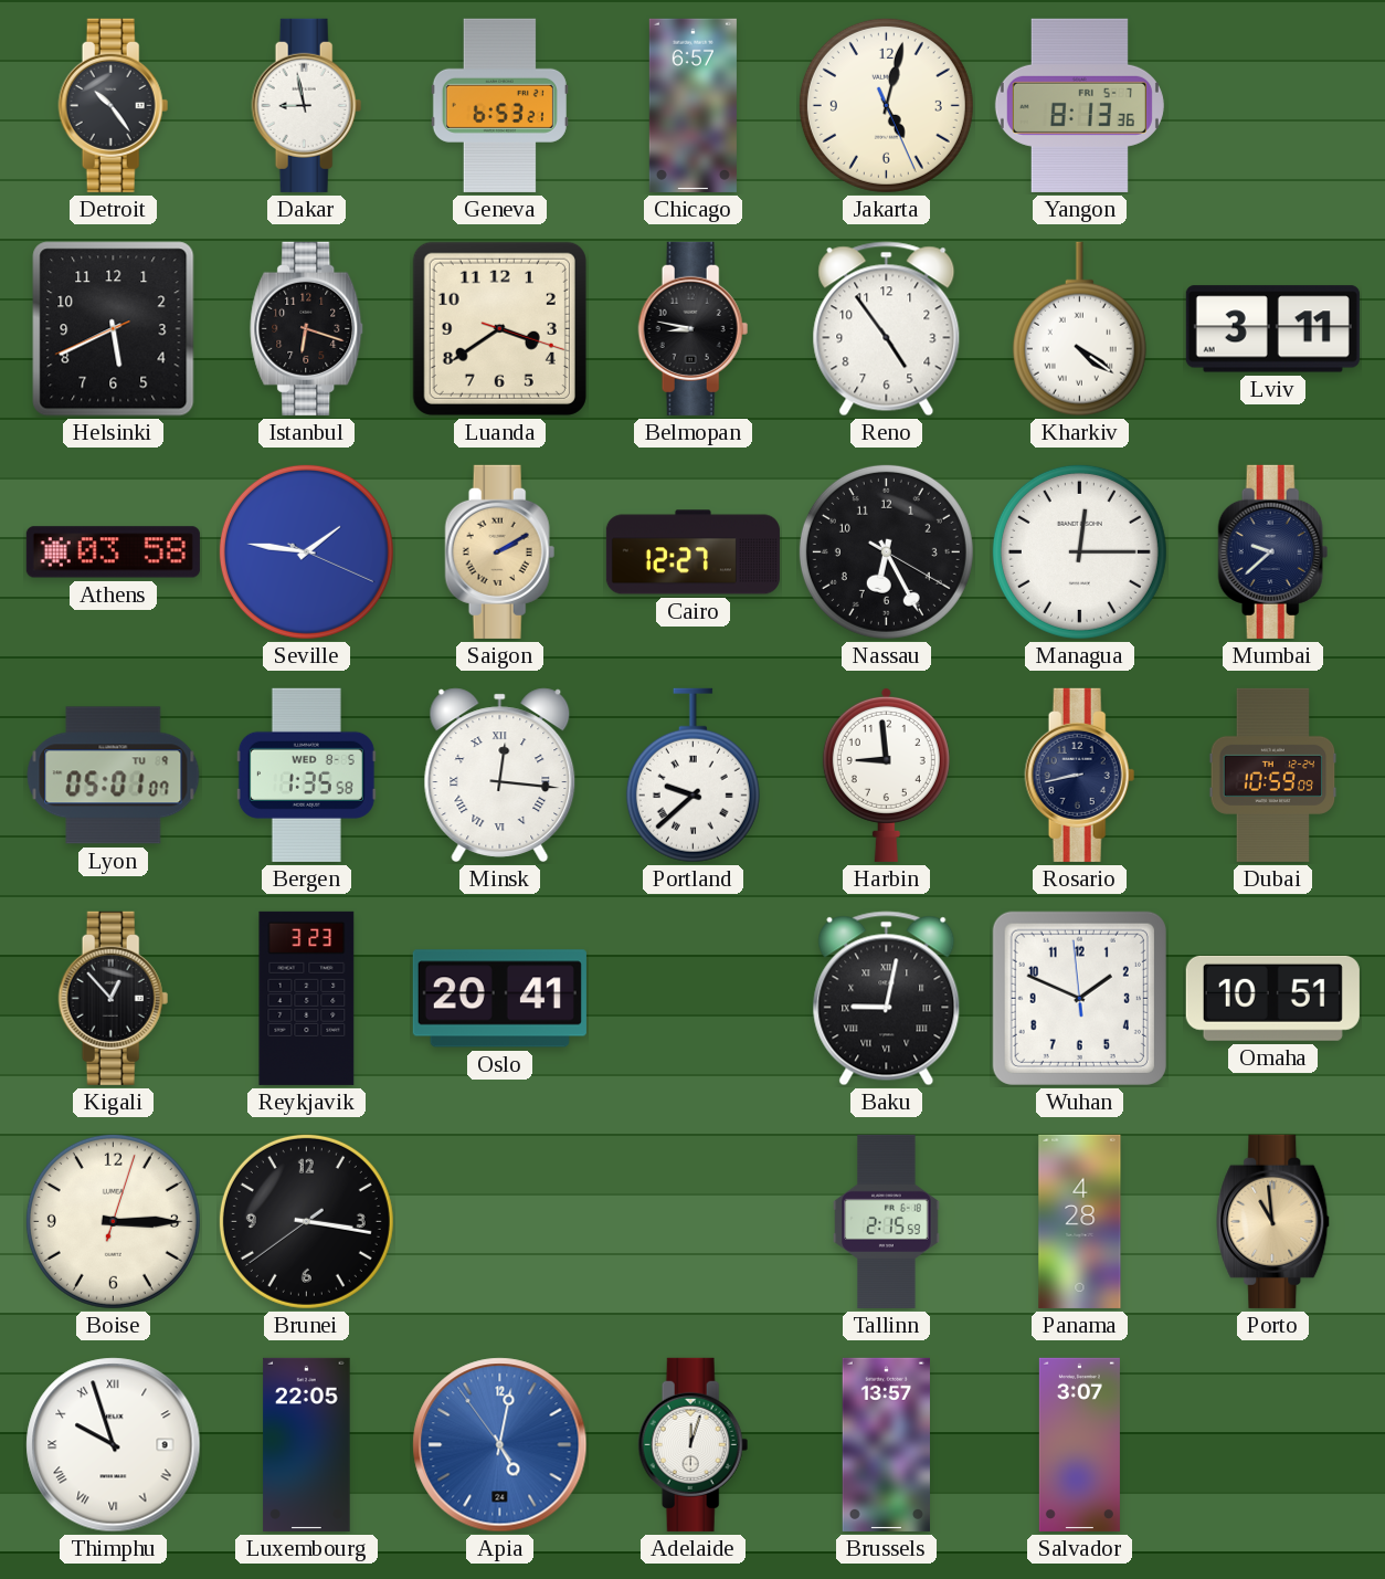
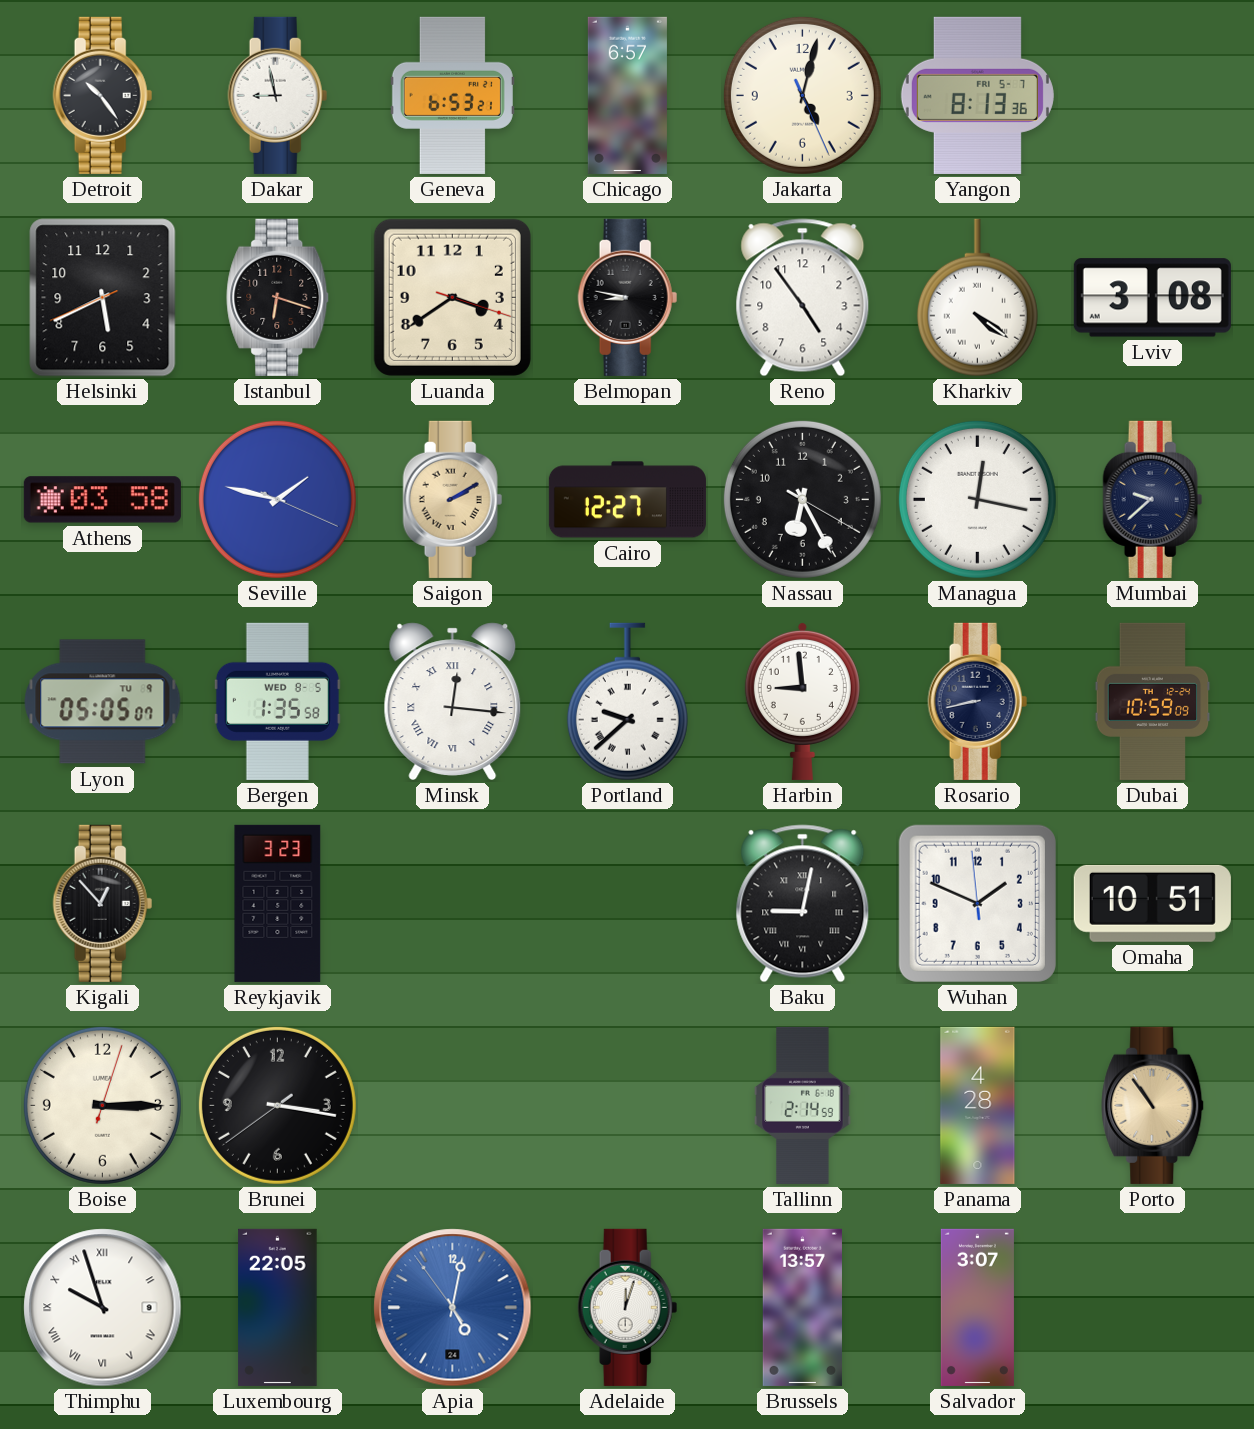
Lviv: 3:11 -> 3:08 (1152, 298)
Seville: 1:46 -> 1:47 (277, 499)
Managua: 12:15 -> 12:17 (977, 499)
Lyon: 05:01 -> 05:05 (103, 702)
Oslo: 20:41 -> none (499, 999)
Tallinn: 2:15 -> 2:14 (803, 1105)
Porto: 10:59 -> 10:54 (1153, 1105)
